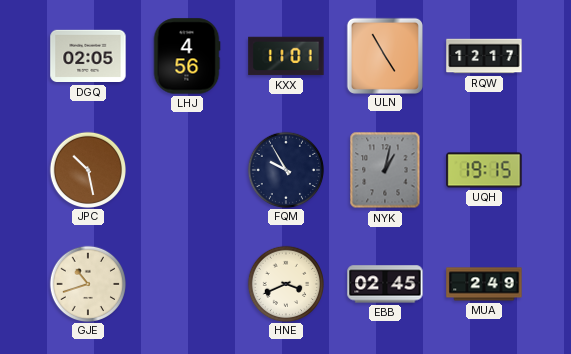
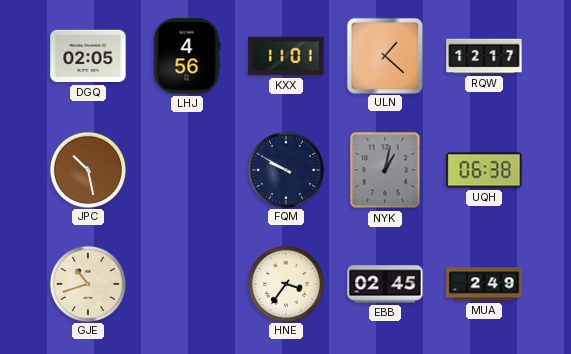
ULN: 4:55 -> 1:22 (384, 55)
FQM: 9:55 -> 9:50 (285, 169)
UQH: 19:15 -> 06:38 (484, 170)
HNE: 3:41 -> 3:36 (285, 283)
